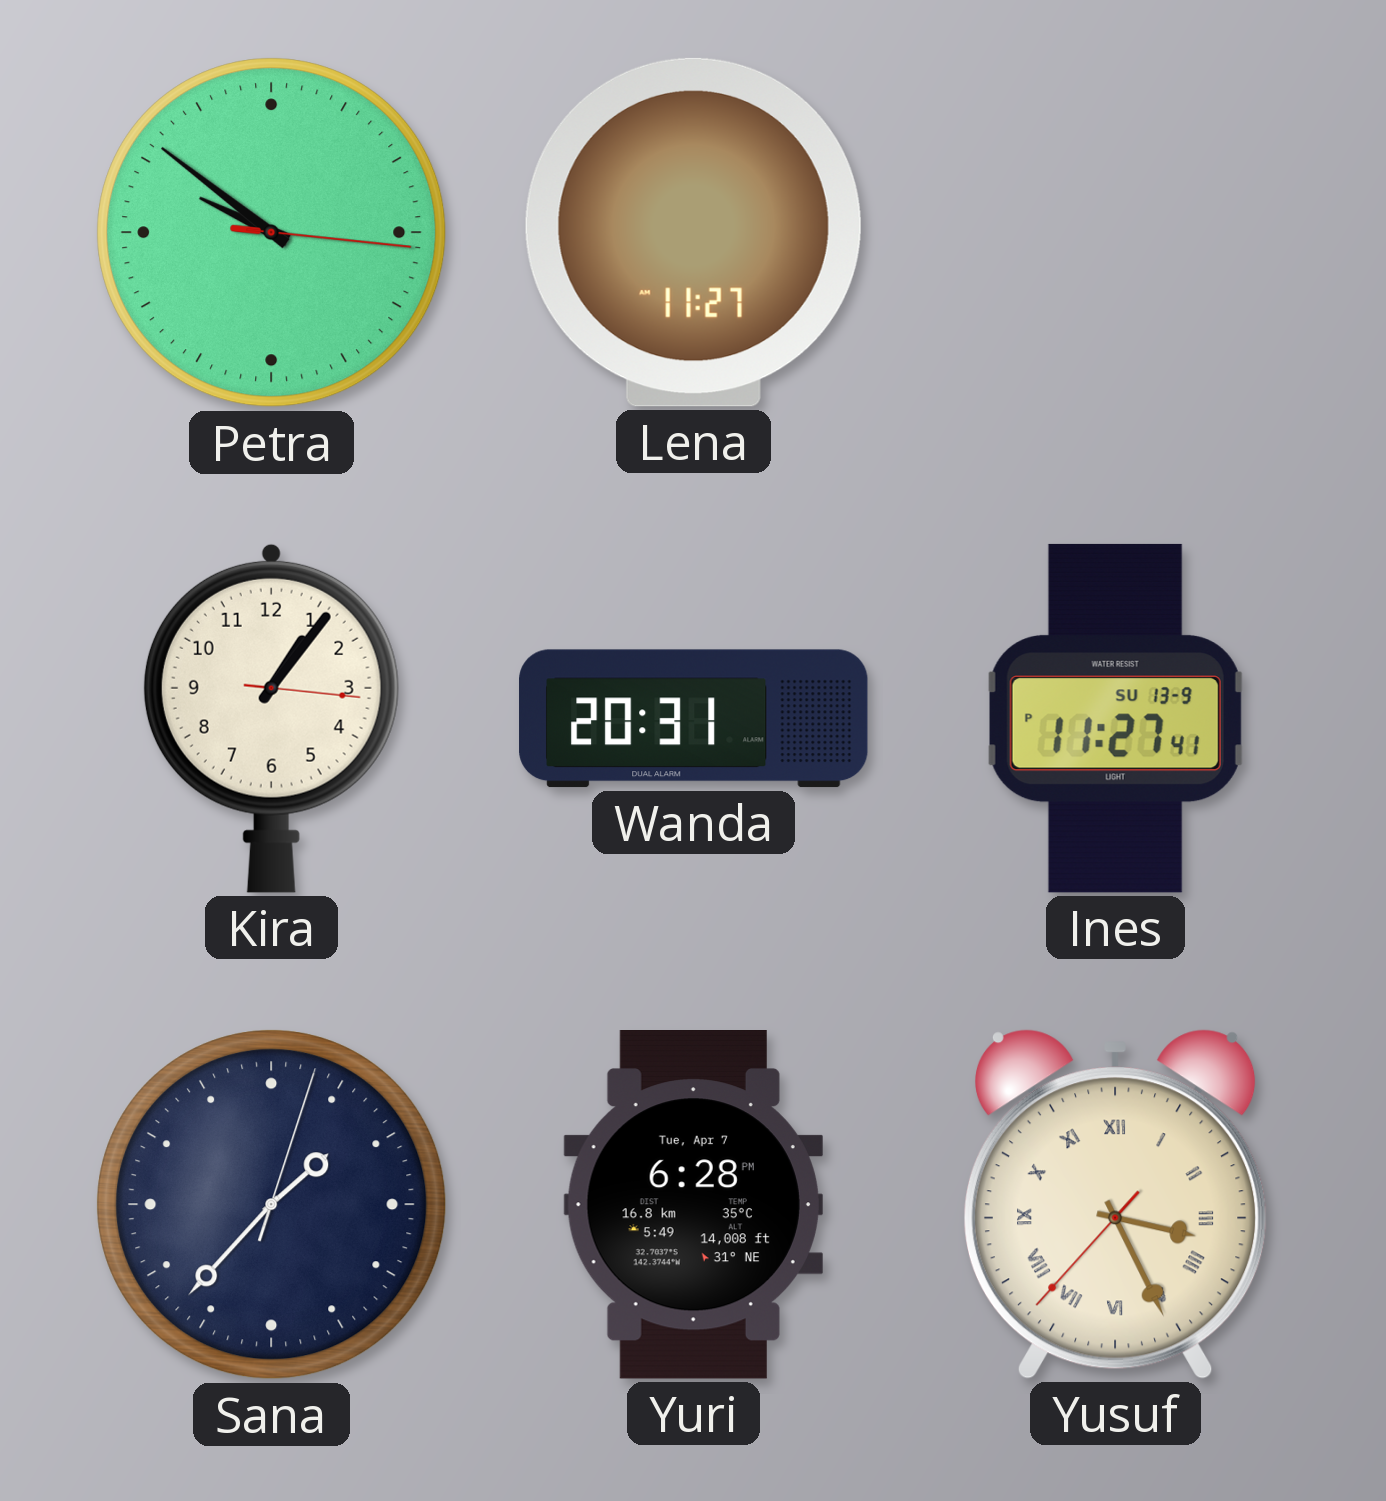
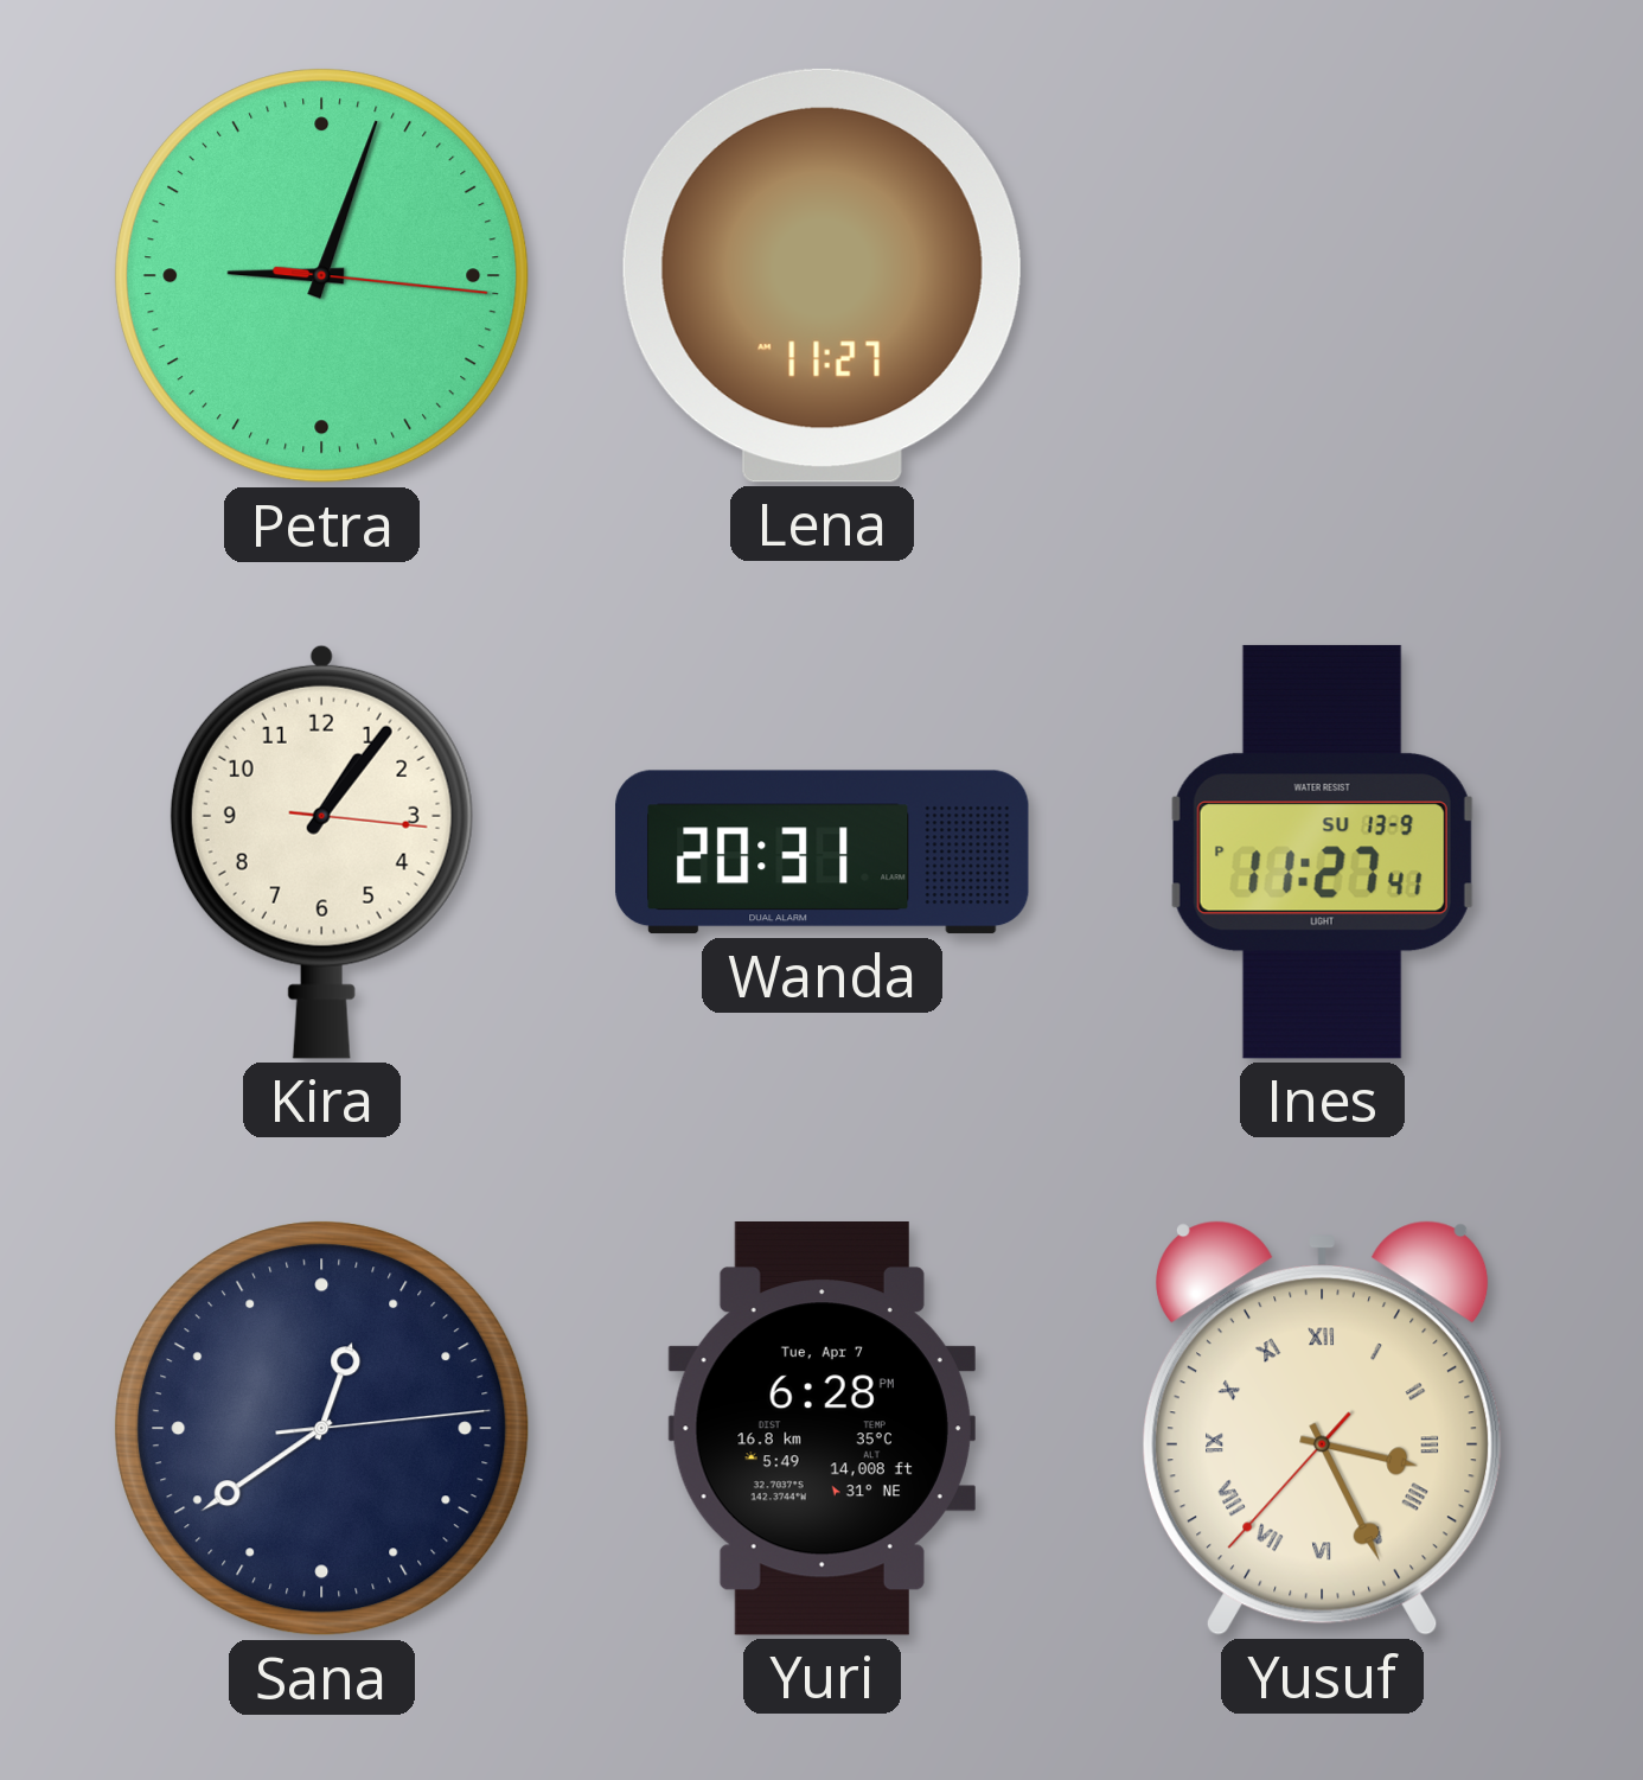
Petra: 9:51 -> 9:03 (322, 276)
Sana: 1:37 -> 12:39 (322, 1429)
